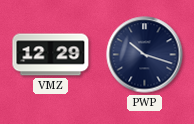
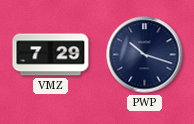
VMZ: 12:29 -> 7:29 (51, 55)
